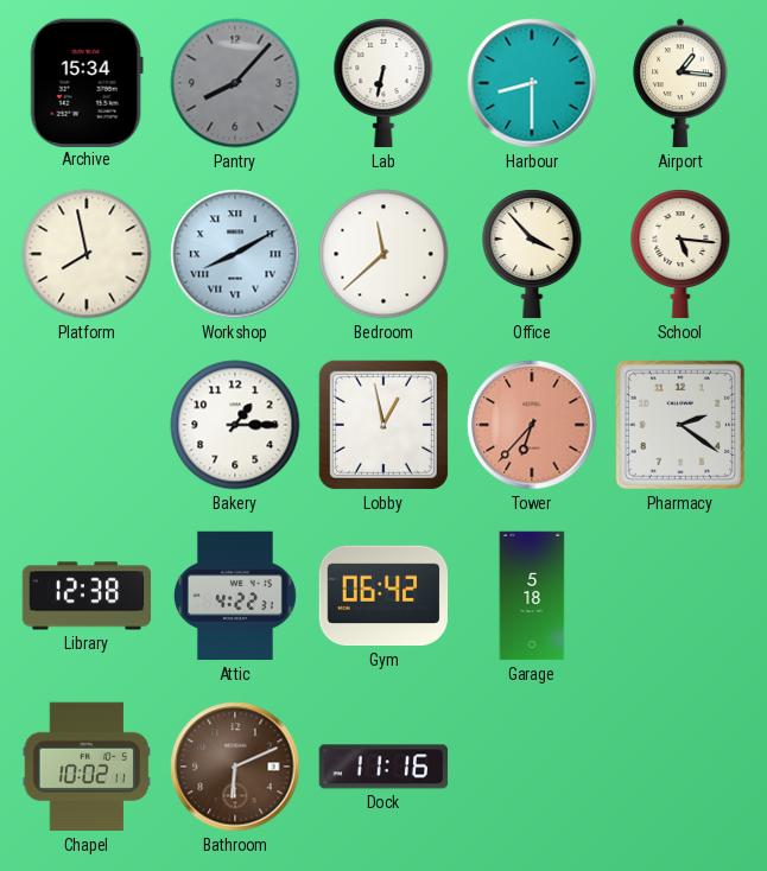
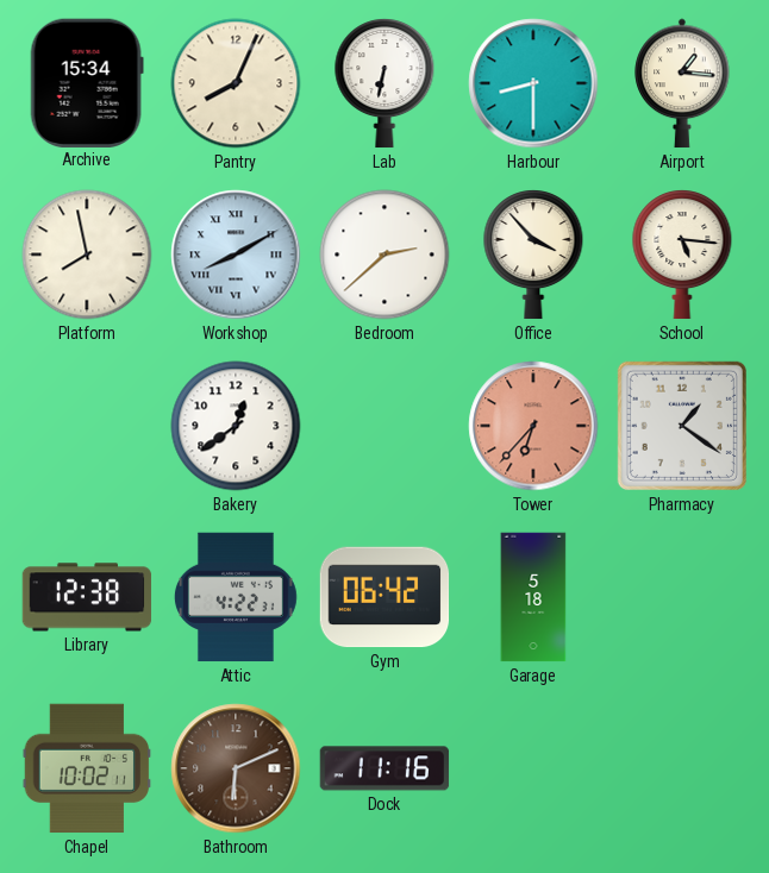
Pantry: 8:07 -> 8:04 (236, 83)
Pantry dial: grey -> cream (236, 83)
Bedroom: 11:38 -> 2:38 (384, 255)
Bakery: 1:15 -> 12:39 (236, 426)
Lobby: 12:58 -> none (383, 425)
Pharmacy: 2:21 -> 1:21 (682, 426)
